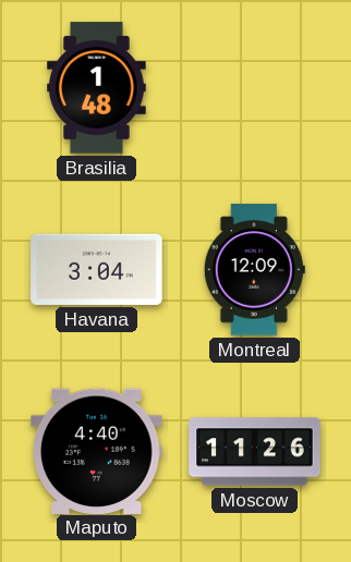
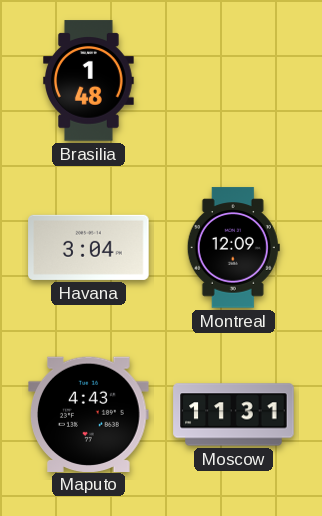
Maputo: 4:40 -> 4:43 (89, 414)
Moscow: 11:26 -> 11:31 (234, 415)
